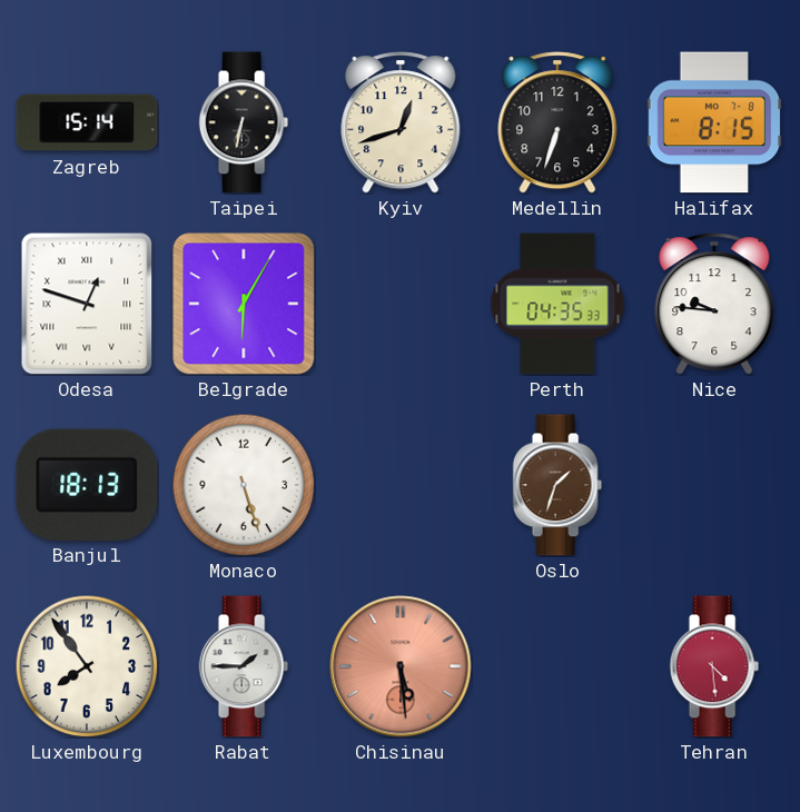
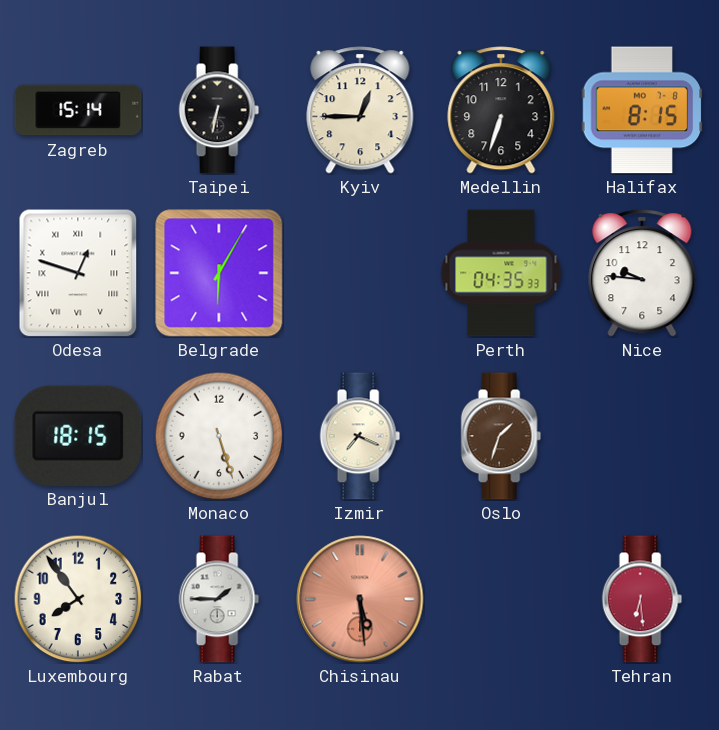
Kyiv: 12:42 -> 12:45 (360, 110)
Banjul: 18:13 -> 18:15 (78, 435)
Izmir: none -> 7:19 (360, 436)
Tehran: 4:29 -> 6:29 (642, 599)
